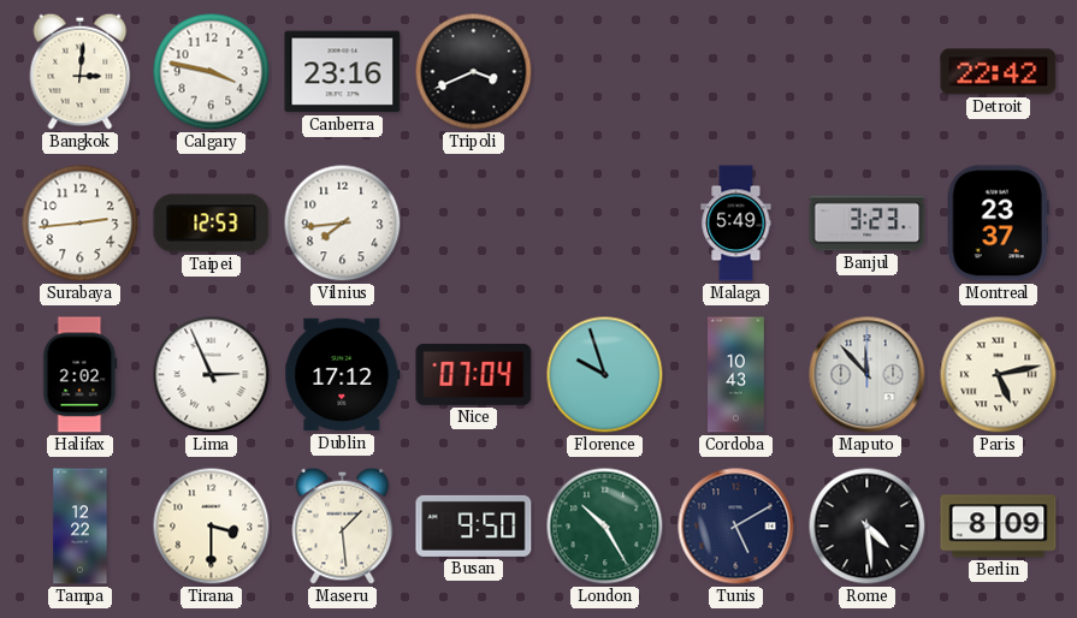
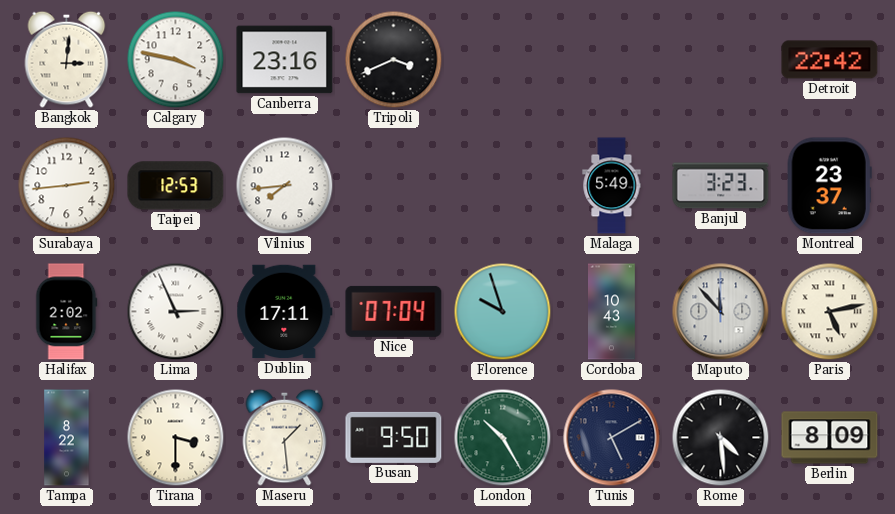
Dublin: 17:12 -> 17:11 (285, 312)
Tampa: 12:22 -> 8:22 (67, 438)
